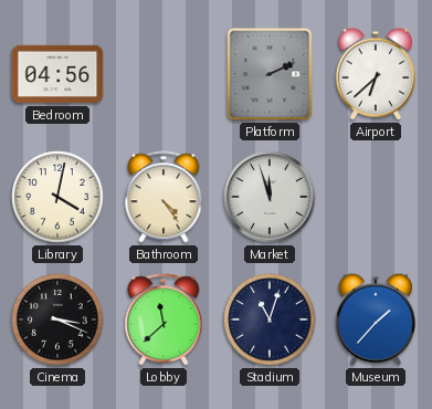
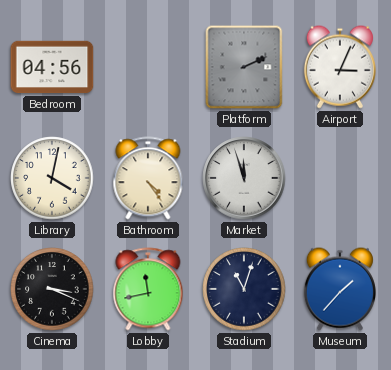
Airport: 6:38 -> 3:04 (340, 67)
Lobby: 11:38 -> 11:43 (148, 289)
